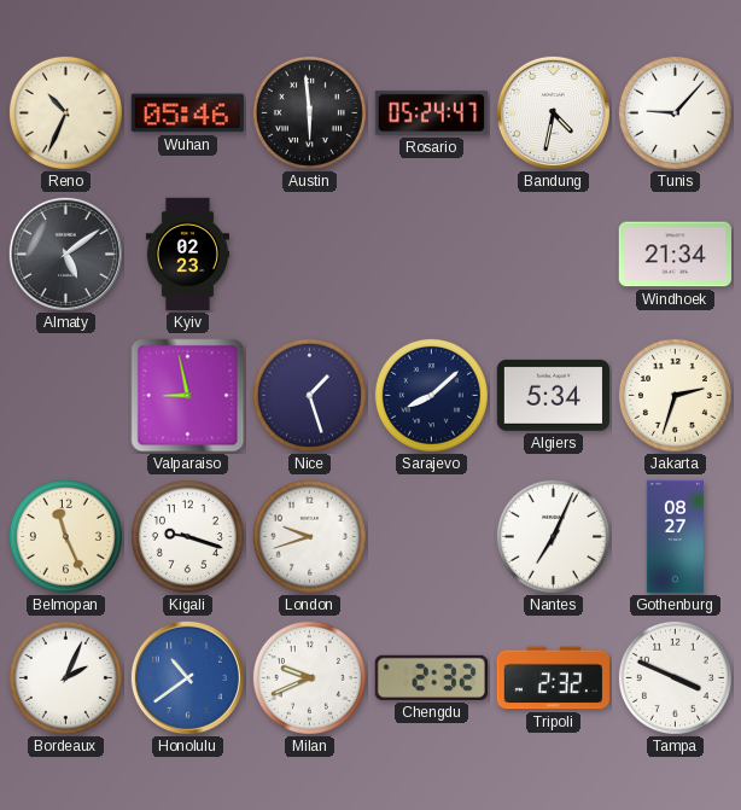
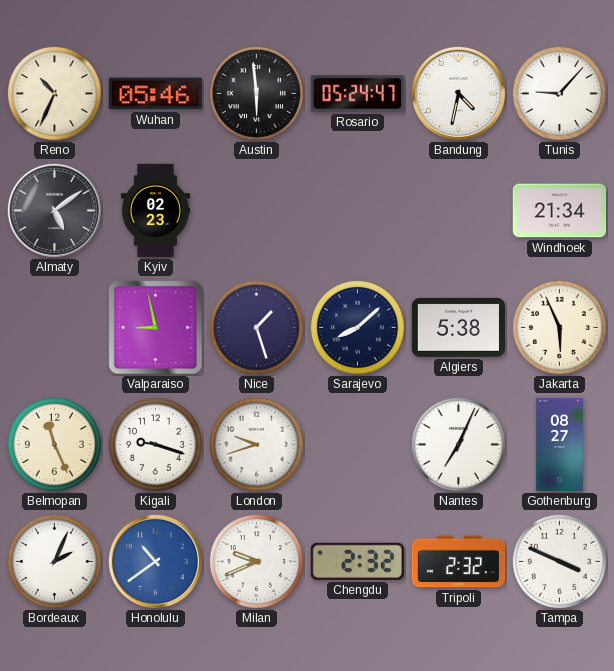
Algiers: 5:34 -> 5:38 (458, 327)
Jakarta: 2:33 -> 5:56 (559, 327)
